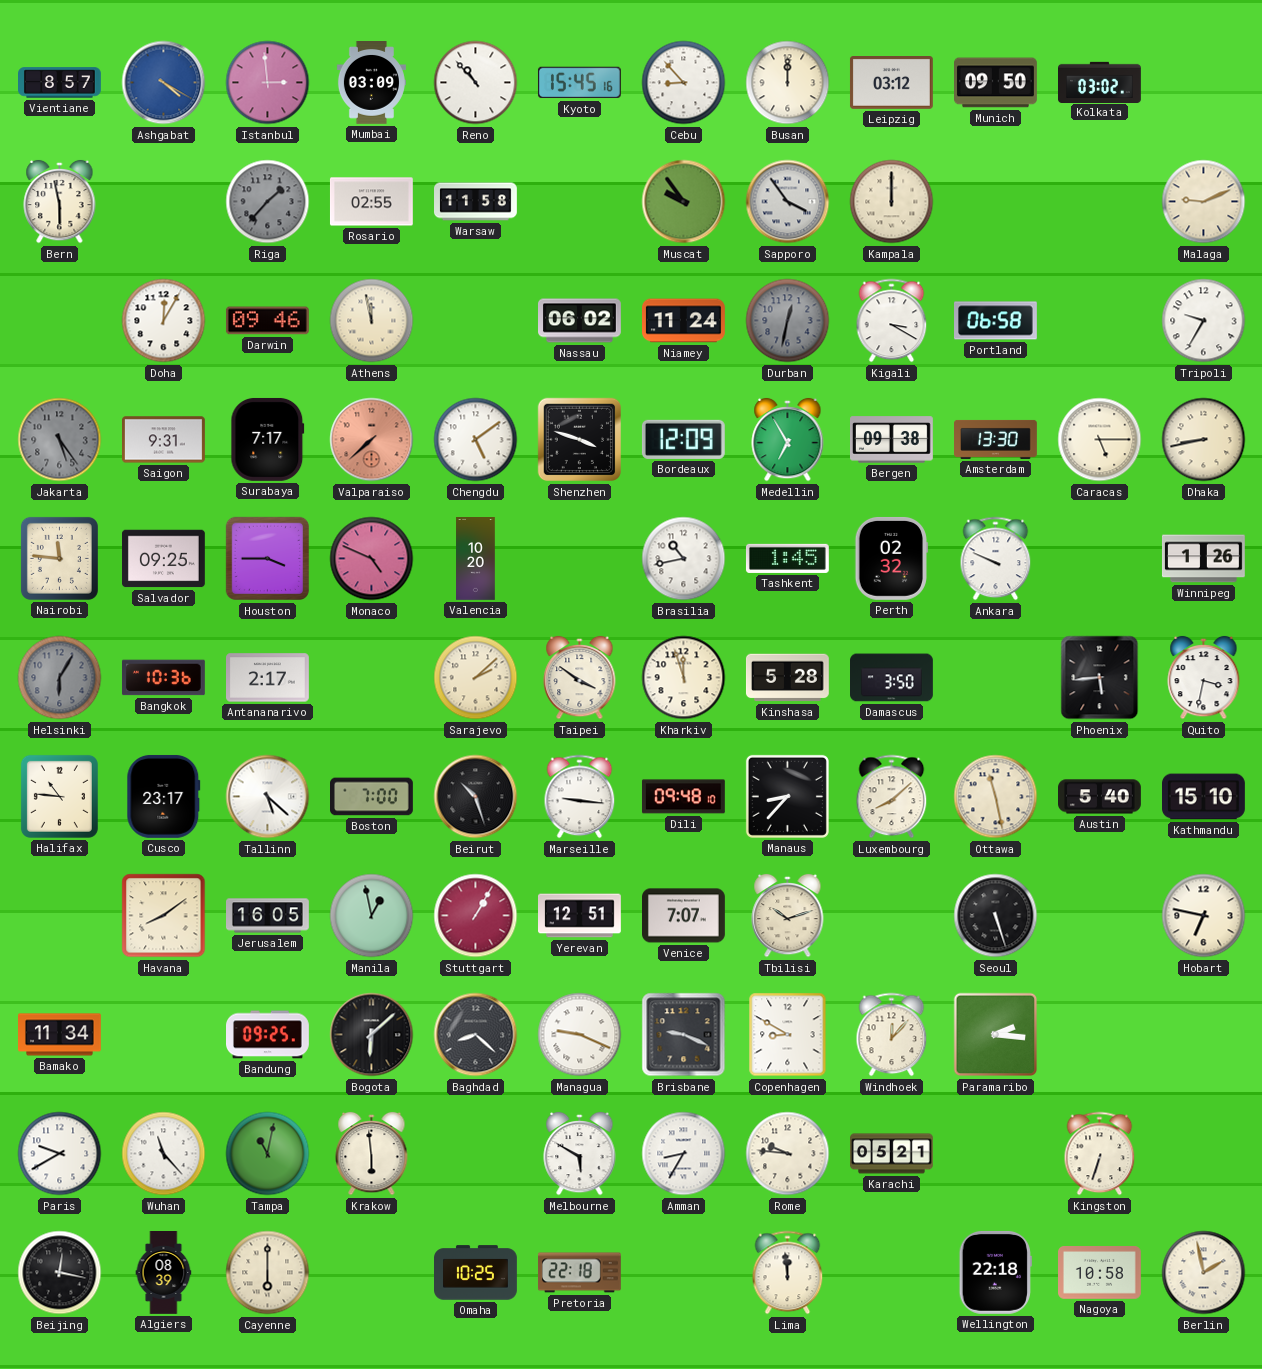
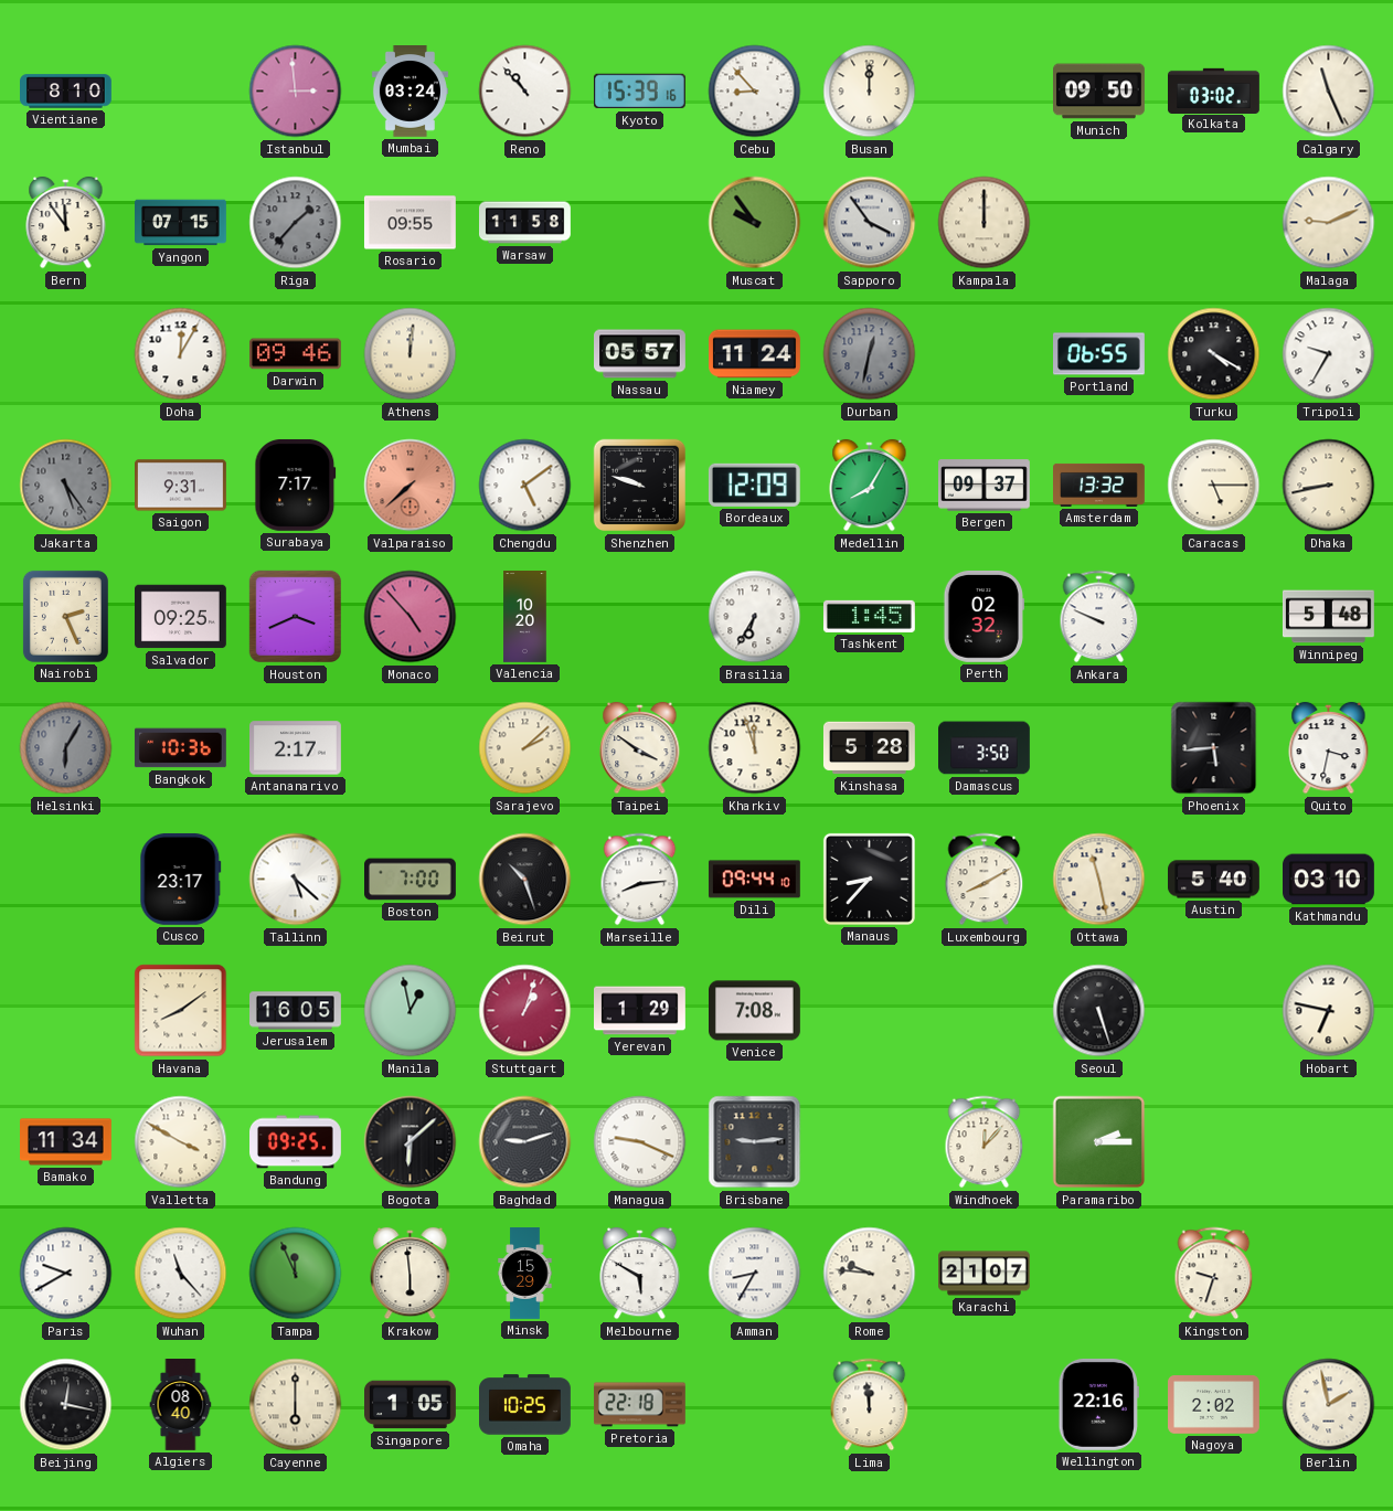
Vientiane: 8:57 -> 8:10 (66, 92)
Ashgabat: 4:20 -> none (164, 83)
Mumbai: 03:09 -> 03:24 (410, 92)
Kyoto: 15:45 -> 15:39 (639, 92)
Leipzig: 03:12 -> none (891, 83)
Calgary: none -> 11:26 (1329, 92)
Bern: 5:58 -> 11:54 (66, 223)
Yangon: none -> 07:15 (181, 223)
Rosario: 02:55 -> 09:55 (410, 223)
Athens: 11:58 -> 12:01 (411, 354)
Nassau: 06:02 -> 05:57 (640, 354)
Kigali: 3:20 -> none (892, 321)
Portland: 06:58 -> 06:55 (1099, 354)
Turku: none -> 4:20 (1214, 354)
Shenzhen: 3:48 -> 9:48 (640, 486)
Medellin: 6:55 -> 8:05 (870, 486)
Bergen: 09:38 -> 09:37 (985, 486)
Amsterdam: 13:30 -> 13:32 (1099, 485)
Nairobi: 11:46 -> 2:26 (65, 616)
Houston: 3:45 -> 3:41 (296, 617)
Monaco: 4:49 -> 4:53 (411, 617)
Brasilia: 10:43 -> 6:35 (755, 617)
Winnipeg: 1:26 -> 5:48 (1329, 617)
Halifax: 10:46 -> none (59, 796)
Marseille: 9:16 -> 8:14 (640, 880)
Dili: 09:48 -> 09:44 (754, 880)
Luxembourg: 8:08 -> 8:10 (985, 880)
Kathmandu: 15:10 -> 03:10 (1329, 880)
Stuttgart: 1:05 -> 1:03 (525, 1011)
Yerevan: 12:51 -> 1:29 (640, 1011)
Venice: 7:07 -> 7:08 (755, 1011)
Tbilisi: 10:12 -> none (788, 916)
Valletta: none -> 3:50 (181, 1142)
Baghdad: 8:22 -> 9:12 (525, 1142)
Brisbane: 9:19 -> 9:14 (755, 1142)
Copenhagen: 8:50 -> none (788, 1035)
Paramaribo: 2:16 -> 2:15 (1099, 1142)
Tampa: 11:02 -> 11:56 (296, 1274)
Minsk: none -> 15:29 (525, 1274)
Karachi: 05:21 -> 21:07 (985, 1274)
Kingston: 6:33 -> 9:33 (1214, 1274)
Algiers: 08:39 -> 08:40 (181, 1405)
Singapore: none -> 1:05 (411, 1405)
Wellington: 22:18 -> 22:16 (1098, 1404)
Nagoya: 10:58 -> 2:02 (1214, 1405)
